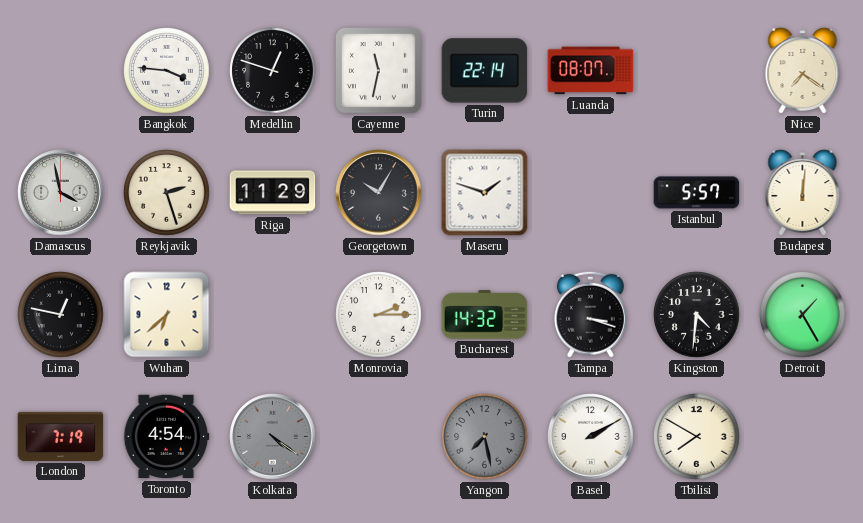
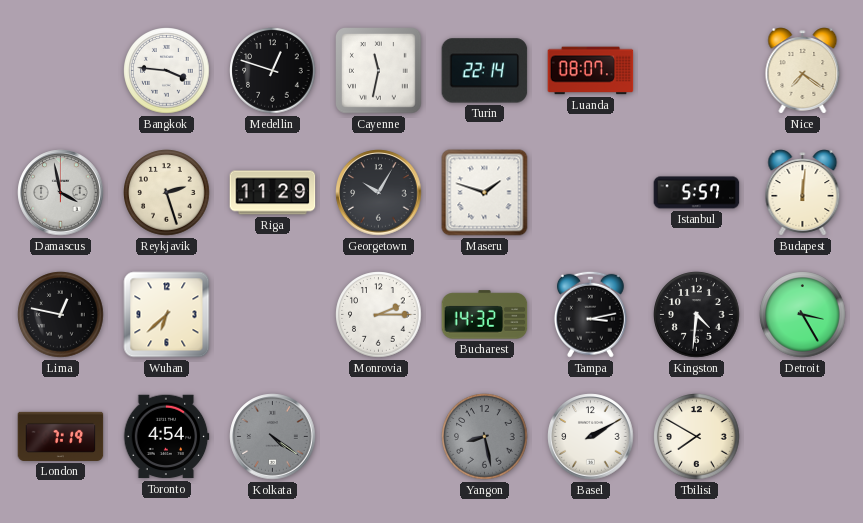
Tampa: 3:18 -> 3:13 (590, 314)
Detroit: 1:25 -> 3:25 (803, 315)
Yangon: 7:28 -> 8:28 (485, 437)
